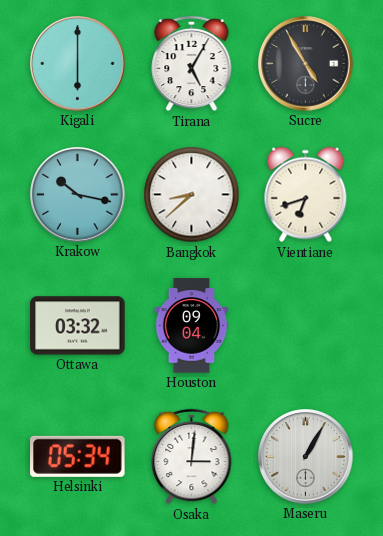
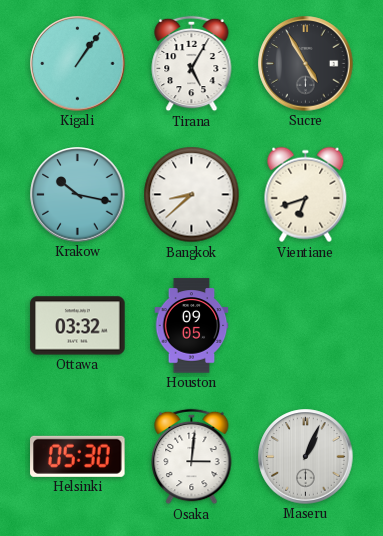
Kigali: 6:00 -> 1:06 (78, 64)
Houston: 09:04 -> 09:05 (192, 326)
Helsinki: 05:34 -> 05:30 (78, 456)
Maseru: 1:05 -> 1:04 (306, 457)
